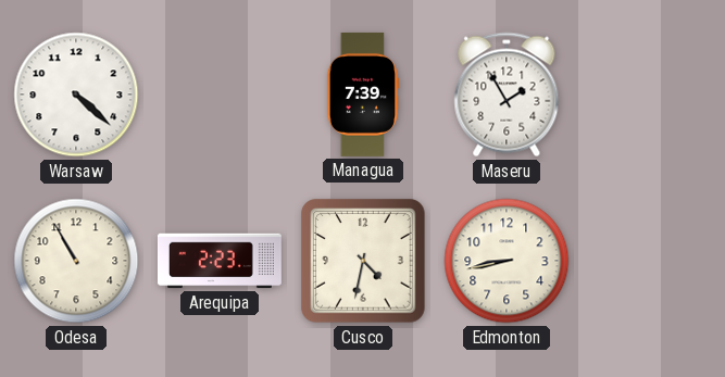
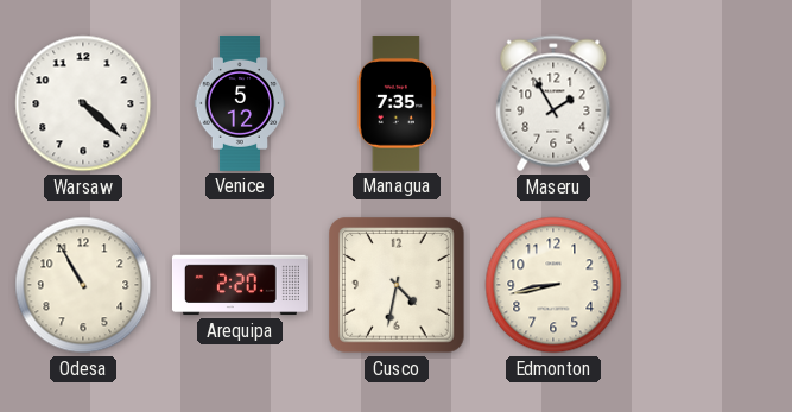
Venice: none -> 5:12 (240, 103)
Managua: 7:39 -> 7:35 (397, 103)
Arequipa: 2:23 -> 2:20 (240, 285)
